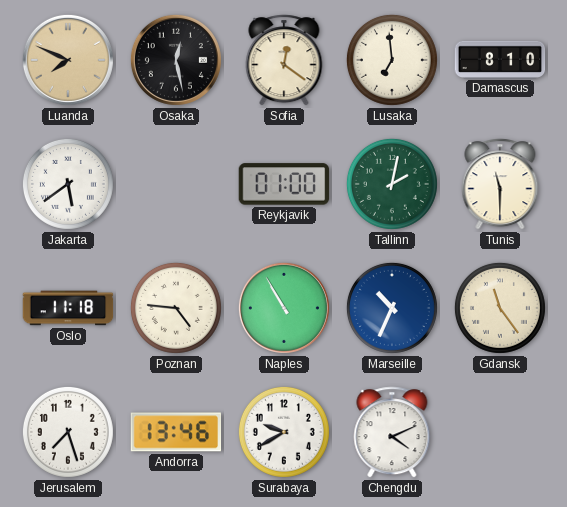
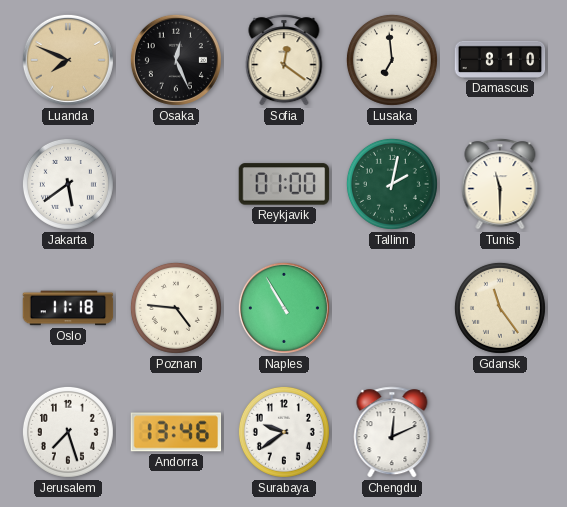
Osaka: 12:28 -> 12:26 (176, 60)
Marseille: 10:34 -> none (392, 308)
Surabaya: 9:40 -> 9:39 (284, 432)
Chengdu: 4:11 -> 12:11 (392, 432)
